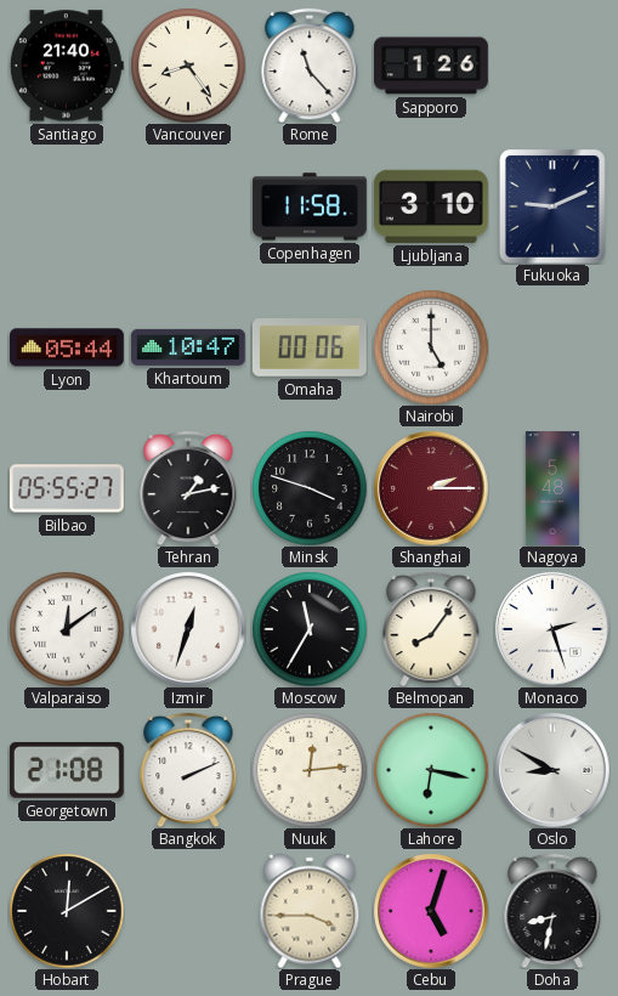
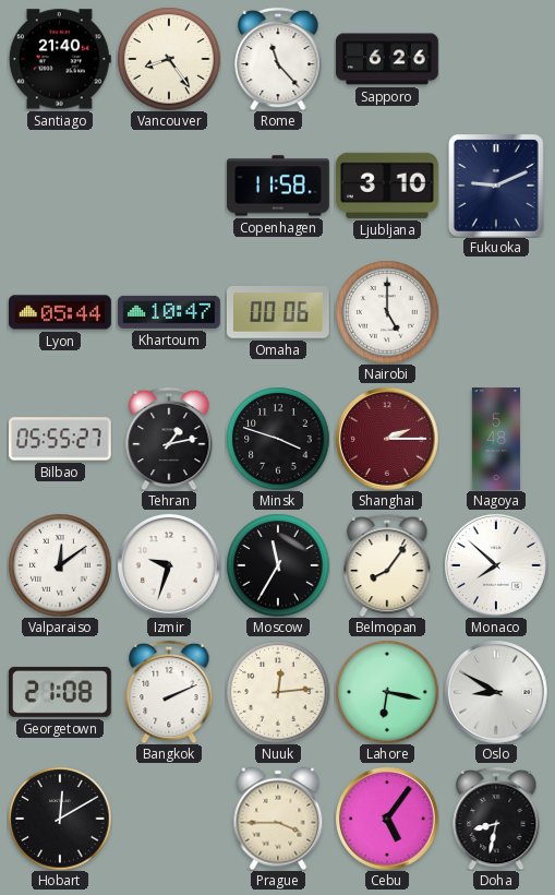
Sapporo: 1:26 -> 6:26 (387, 59)
Izmir: 12:33 -> 9:33 (169, 565)
Monaco: 2:27 -> 7:52 (496, 565)
Cebu: 5:03 -> 5:06 (387, 819)
